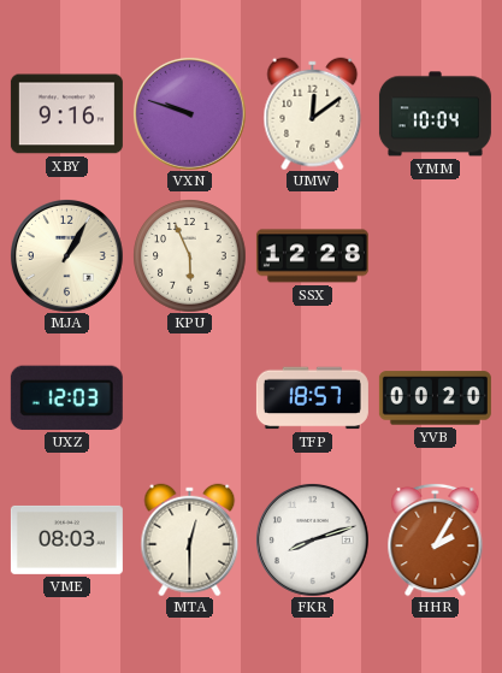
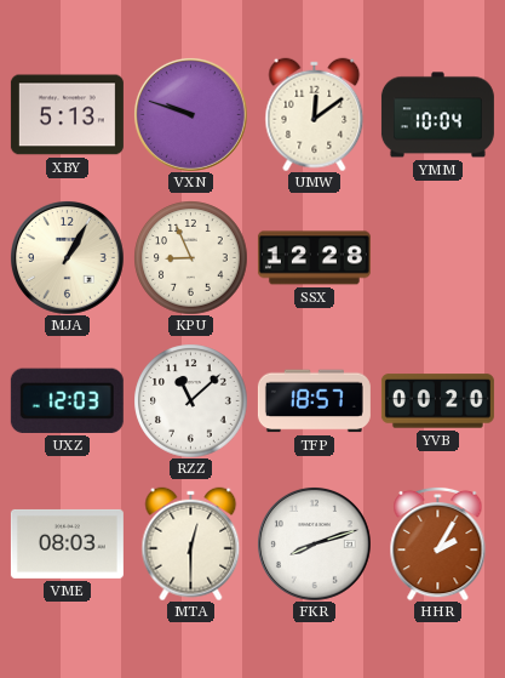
XBY: 9:16 -> 5:13 (67, 115)
KPU: 5:56 -> 8:56 (190, 257)
RZZ: none -> 11:08 (190, 400)
